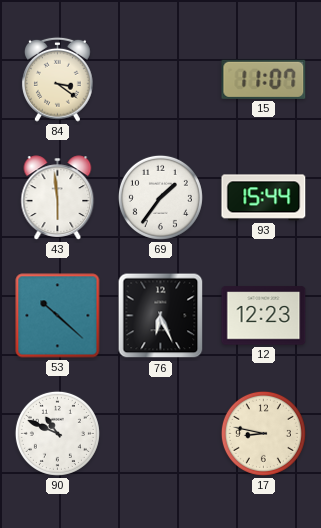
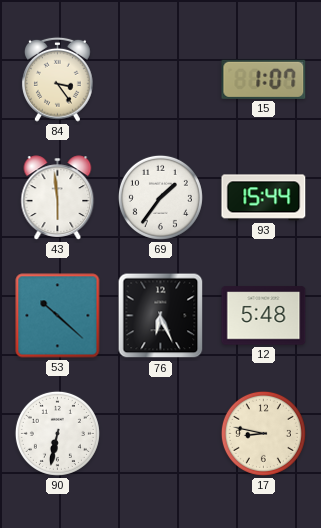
84: 3:21 -> 3:24 (57, 79)
15: 11:07 -> 1:07 (264, 79)
12: 12:23 -> 5:48 (264, 316)
90: 10:49 -> 6:32 (57, 433)
